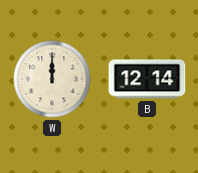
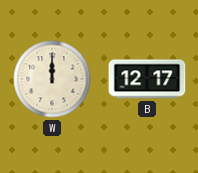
B: 12:14 -> 12:17 (147, 79)
